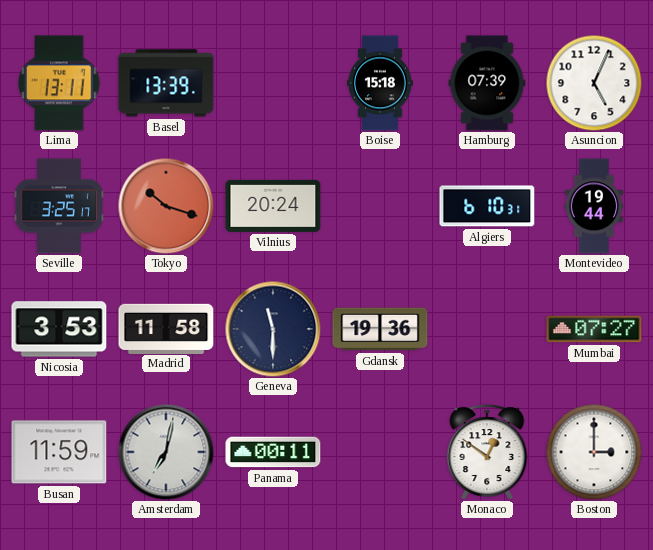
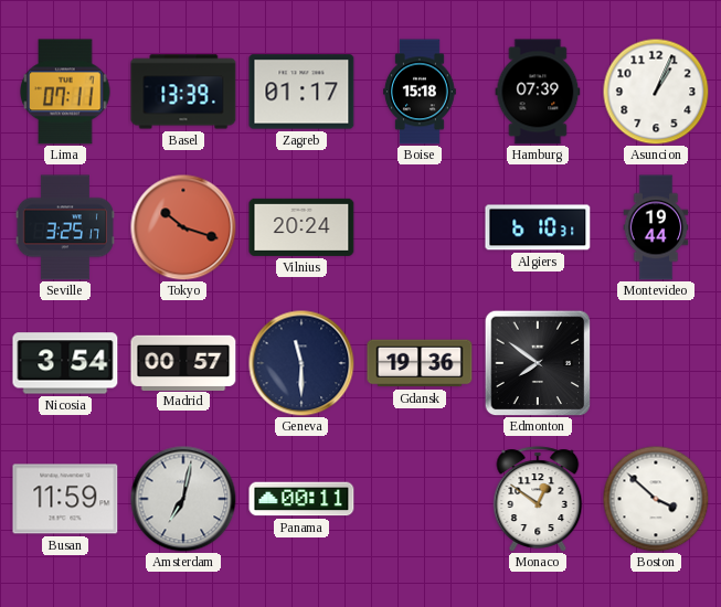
Lima: 13:11 -> 07:11 (65, 92)
Zagreb: none -> 01:17 (301, 92)
Asuncion: 5:04 -> 1:04 (656, 92)
Nicosia: 3:53 -> 3:54 (65, 363)
Madrid: 11:58 -> 00:57 (183, 362)
Edmonton: none -> 7:51 (538, 363)
Mumbai: 07:27 -> none (594, 329)
Boston: 3:00 -> 3:52 (656, 499)
